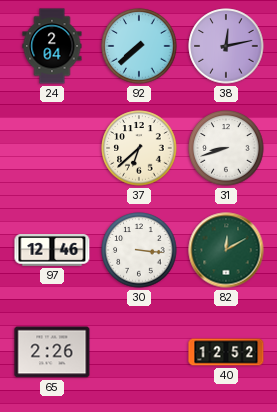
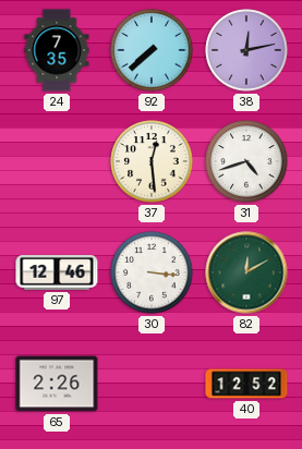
24: 2:04 -> 7:35 (57, 50)
37: 6:38 -> 12:29 (152, 161)
31: 8:42 -> 4:42 (246, 161)
